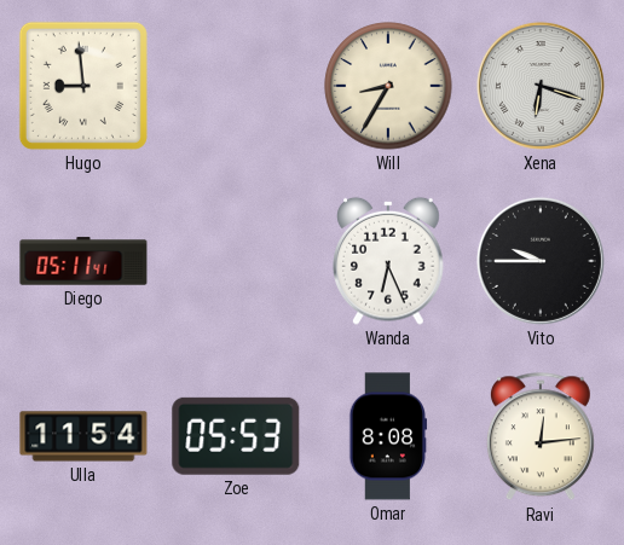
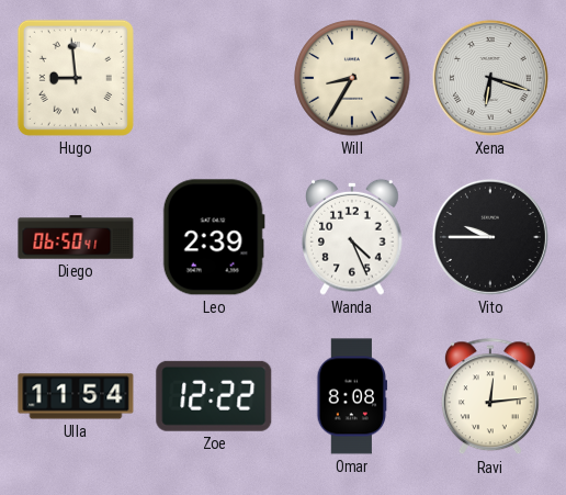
Diego: 05:11 -> 06:50 (76, 237)
Leo: none -> 2:39 (214, 237)
Wanda: 6:26 -> 4:26 (352, 237)
Zoe: 05:53 -> 12:22 (214, 396)
